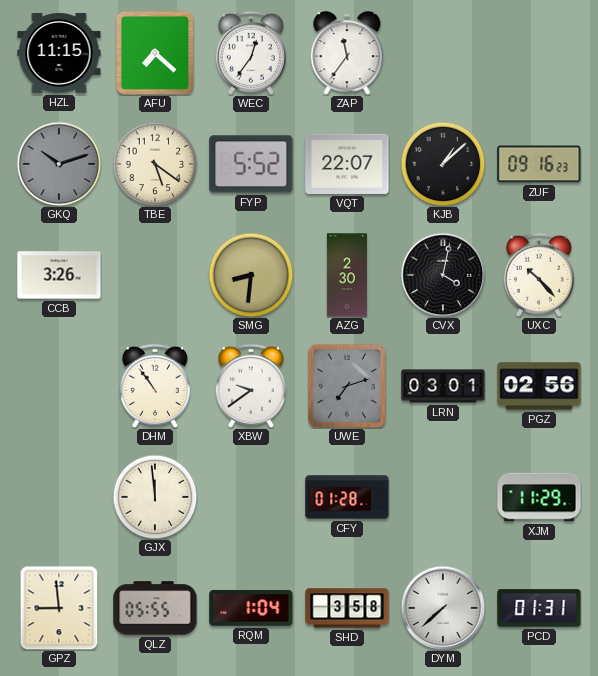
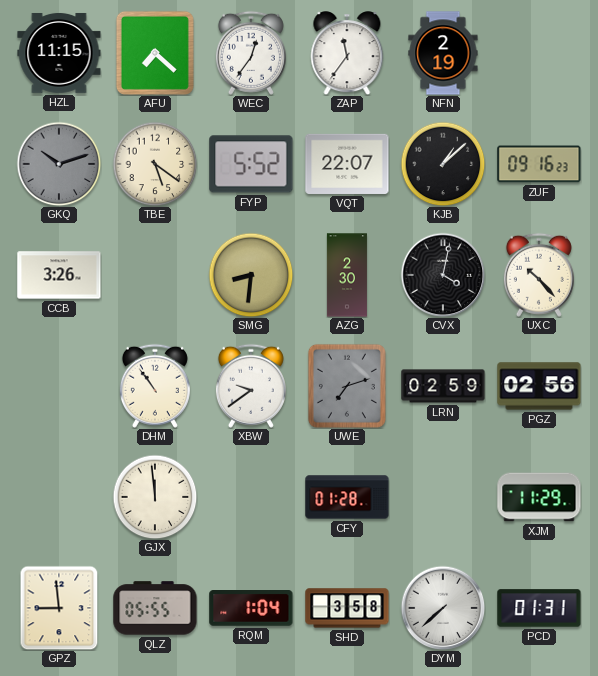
NFN: none -> 2:19 (443, 53)
LRN: 03:01 -> 02:59 (443, 386)
